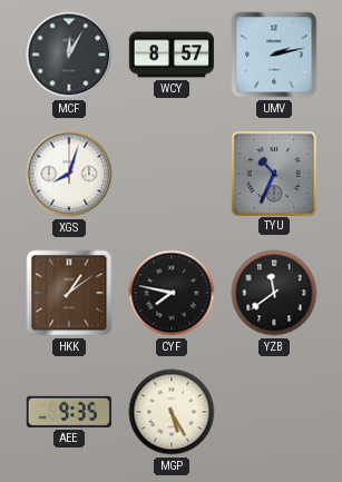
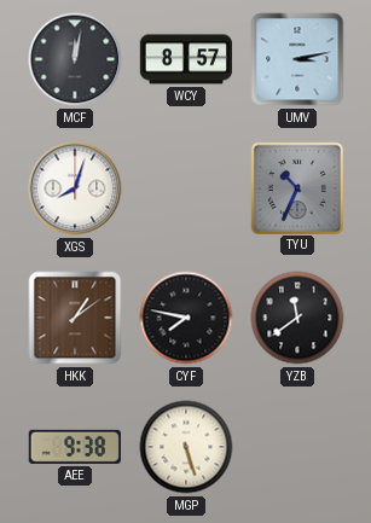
MCF: 12:05 -> 12:02 (75, 59)
UMV: 2:13 -> 3:13 (297, 59)
AEE: 9:35 -> 9:38 (75, 447)
MGP: 5:25 -> 5:27 (186, 447)
